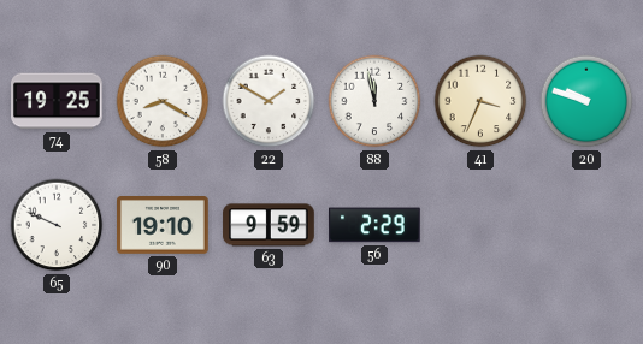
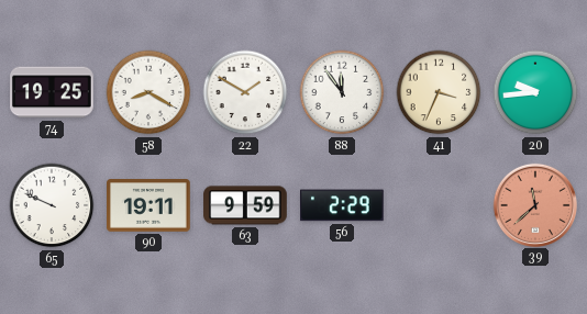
88: 11:58 -> 11:54 (342, 92)
20: 9:48 -> 9:44 (535, 92)
90: 19:10 -> 19:11 (148, 206)
39: none -> 11:38 (534, 204)
